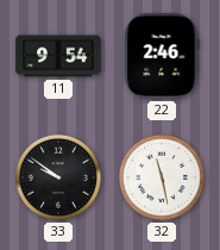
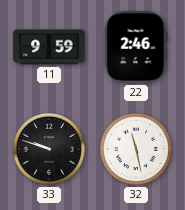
11: 9:54 -> 9:59 (49, 47)
33: 9:51 -> 9:48 (49, 149)
